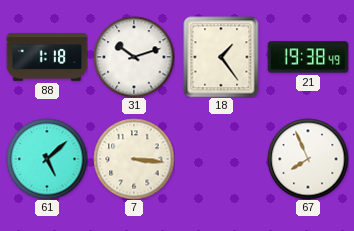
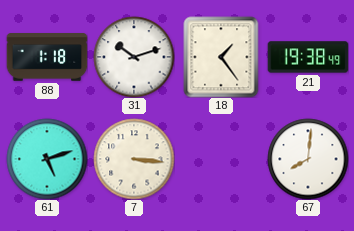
61: 5:08 -> 5:12 (47, 159)
67: 7:56 -> 8:01 (308, 159)
